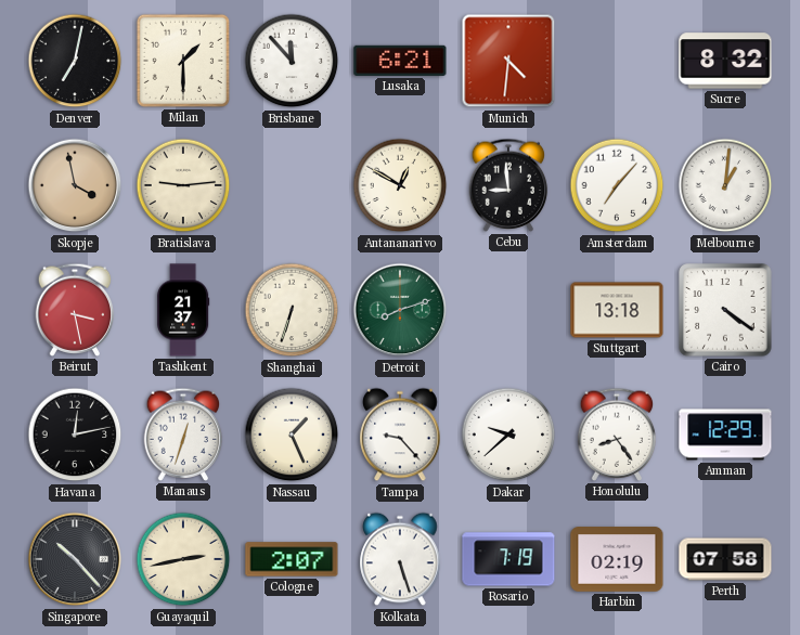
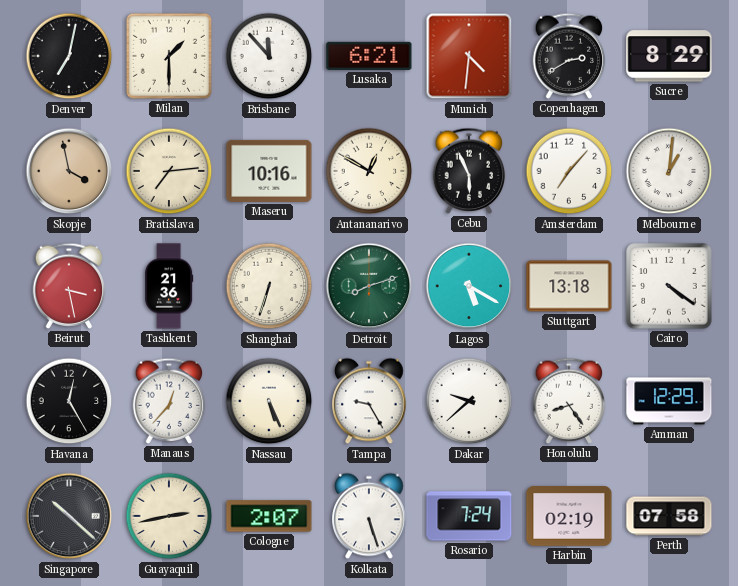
Copenhagen: none -> 2:40 (569, 56)
Sucre: 8:32 -> 8:29 (669, 56)
Bratislava: 9:14 -> 7:14 (169, 171)
Maseru: none -> 10:16 (269, 171)
Cebu: 8:59 -> 5:56 (469, 171)
Tashkent: 21:37 -> 21:36 (170, 286)
Lagos: none -> 5:20 (469, 286)
Havana: 12:13 -> 12:25 (69, 401)
Manaus: 12:33 -> 12:37 (169, 401)
Nassau: 1:26 -> 5:26 (269, 401)
Tampa: 9:23 -> 9:25 (369, 401)
Singapore: 10:23 -> 10:22 (69, 516)
Rosario: 7:19 -> 7:24 (469, 516)
